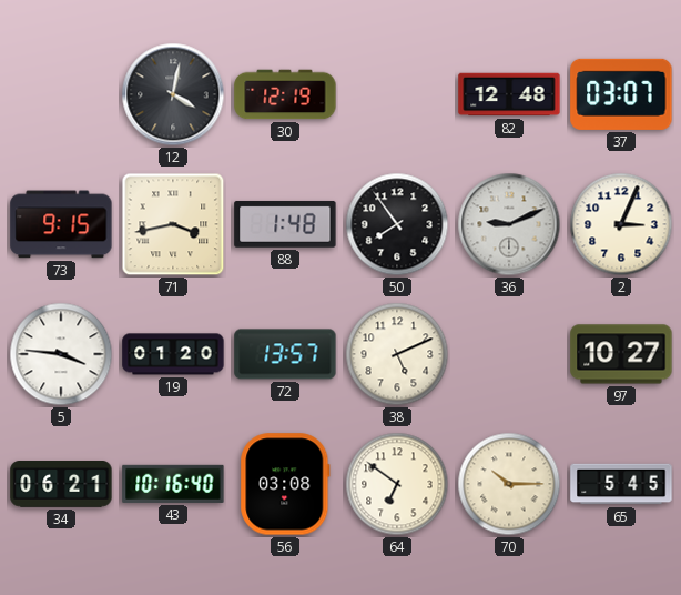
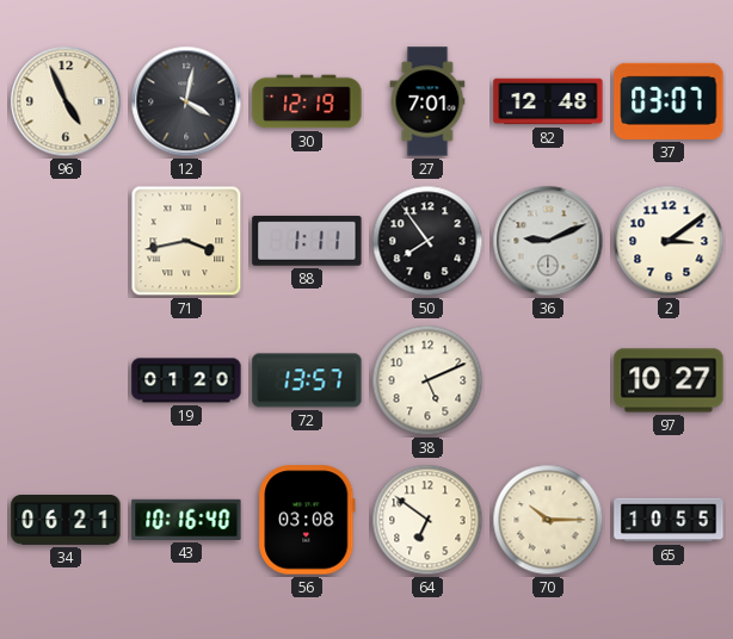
96: none -> 4:56 (66, 101)
27: none -> 7:01 (427, 101)
73: 9:15 -> none (61, 224)
88: 1:48 -> 1:11 (307, 241)
2: 3:04 -> 3:09 (669, 241)
5: 3:46 -> none (61, 354)
65: 5:45 -> 10:55 (669, 520)
